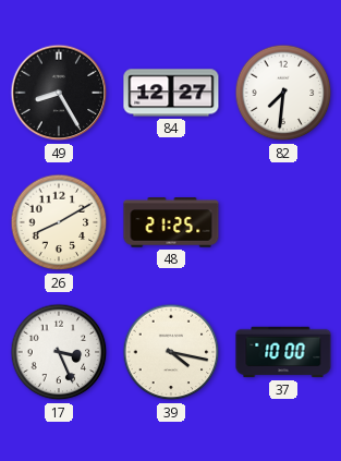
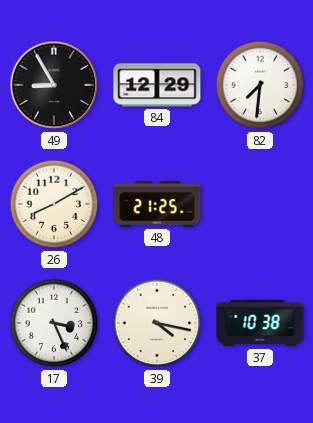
49: 8:25 -> 8:55 (54, 85)
84: 12:27 -> 12:29 (157, 85)
37: 10:00 -> 10:38 (260, 323)
